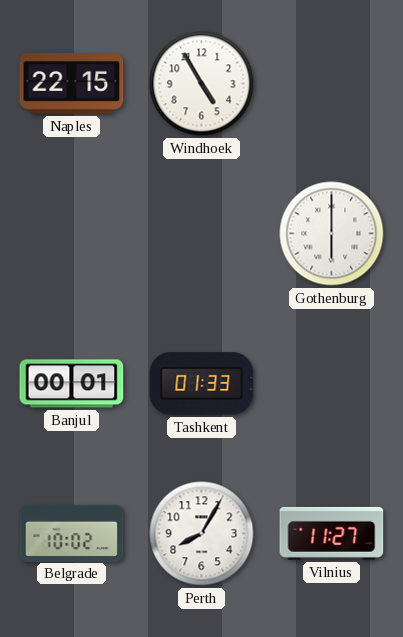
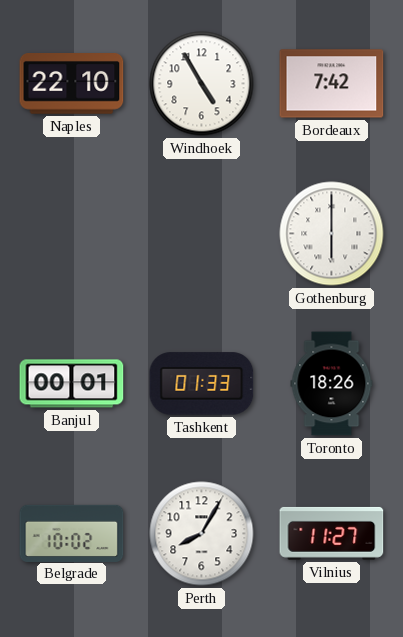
Naples: 22:15 -> 22:10 (72, 84)
Bordeaux: none -> 7:42 (332, 84)
Toronto: none -> 18:26 (332, 384)
